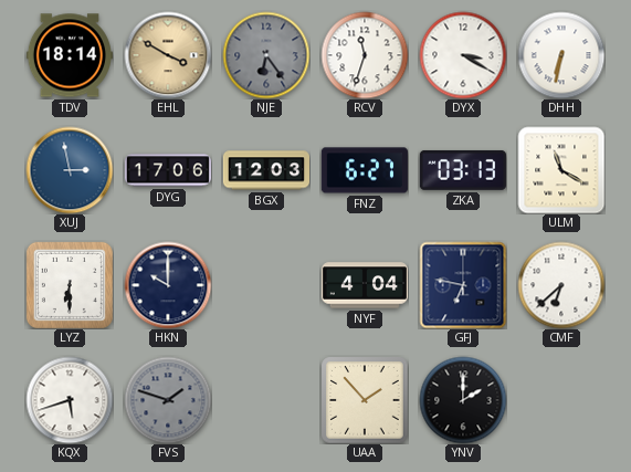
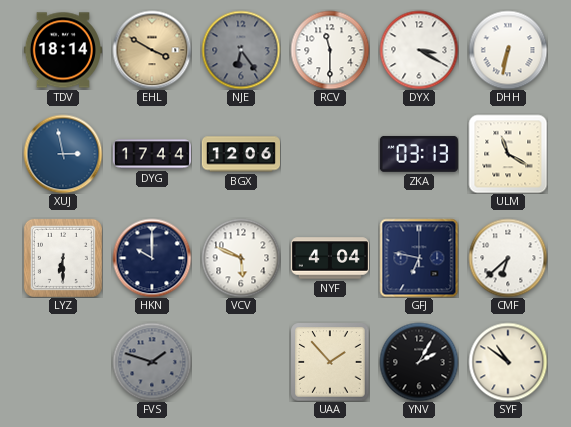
RCV: 11:33 -> 11:30 (330, 50)
DYG: 17:06 -> 17:44 (152, 154)
BGX: 12:03 -> 12:06 (240, 154)
FNZ: 6:27 -> none (365, 170)
VCV: none -> 5:49 (241, 258)
KQX: 5:42 -> none (70, 400)
YNV: 2:00 -> 2:05 (419, 362)
SYF: none -> 10:51 (508, 362)
